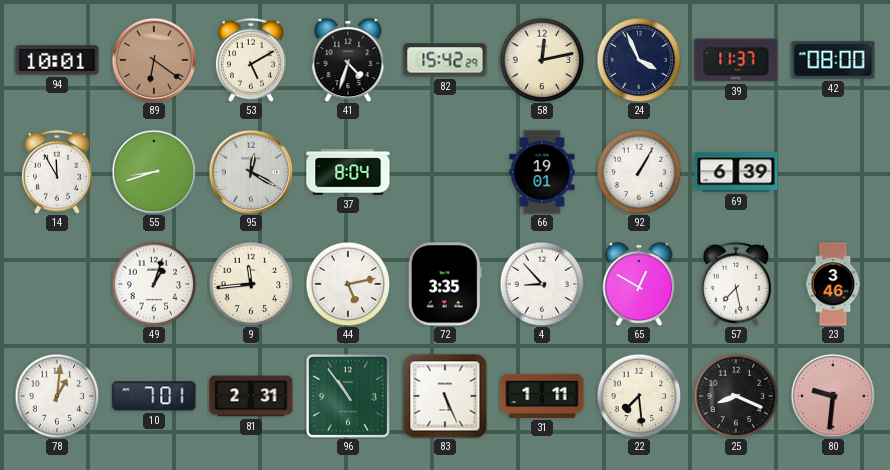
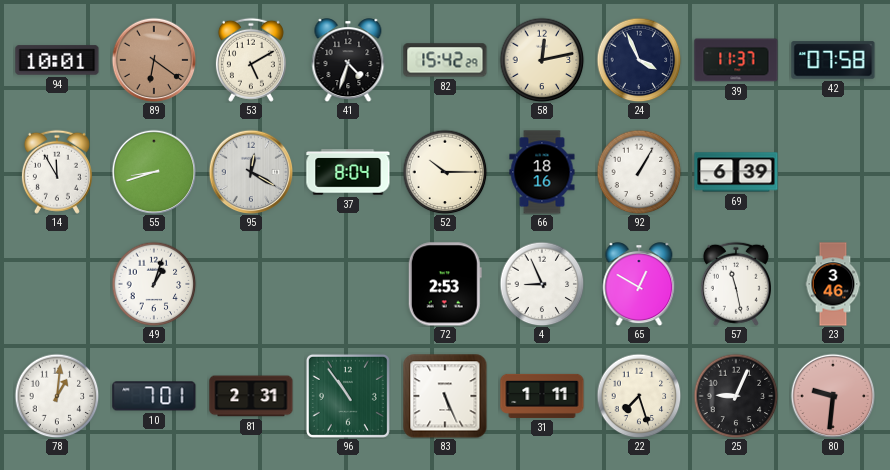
42: 08:00 -> 07:58 (833, 60)
52: none -> 10:15 (445, 172)
66: 19:01 -> 18:16 (542, 172)
9: 11:44 -> none (251, 284)
44: 5:13 -> none (348, 284)
72: 3:35 -> 2:53 (445, 284)
4: 8:53 -> 8:56 (542, 284)
57: 7:28 -> 11:28 (736, 284)
22: 7:29 -> 7:27 (639, 396)
25: 8:19 -> 9:04 (736, 396)
